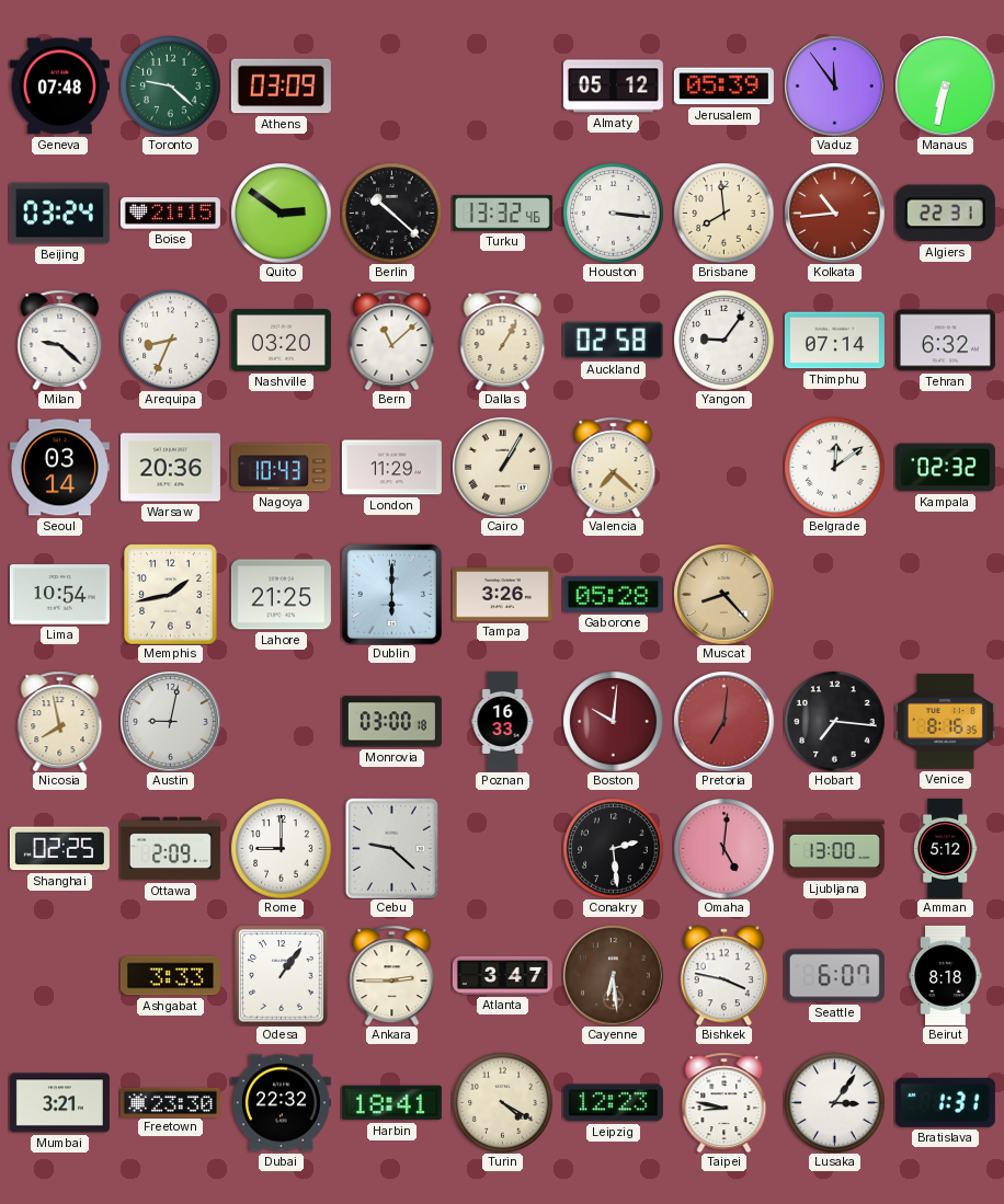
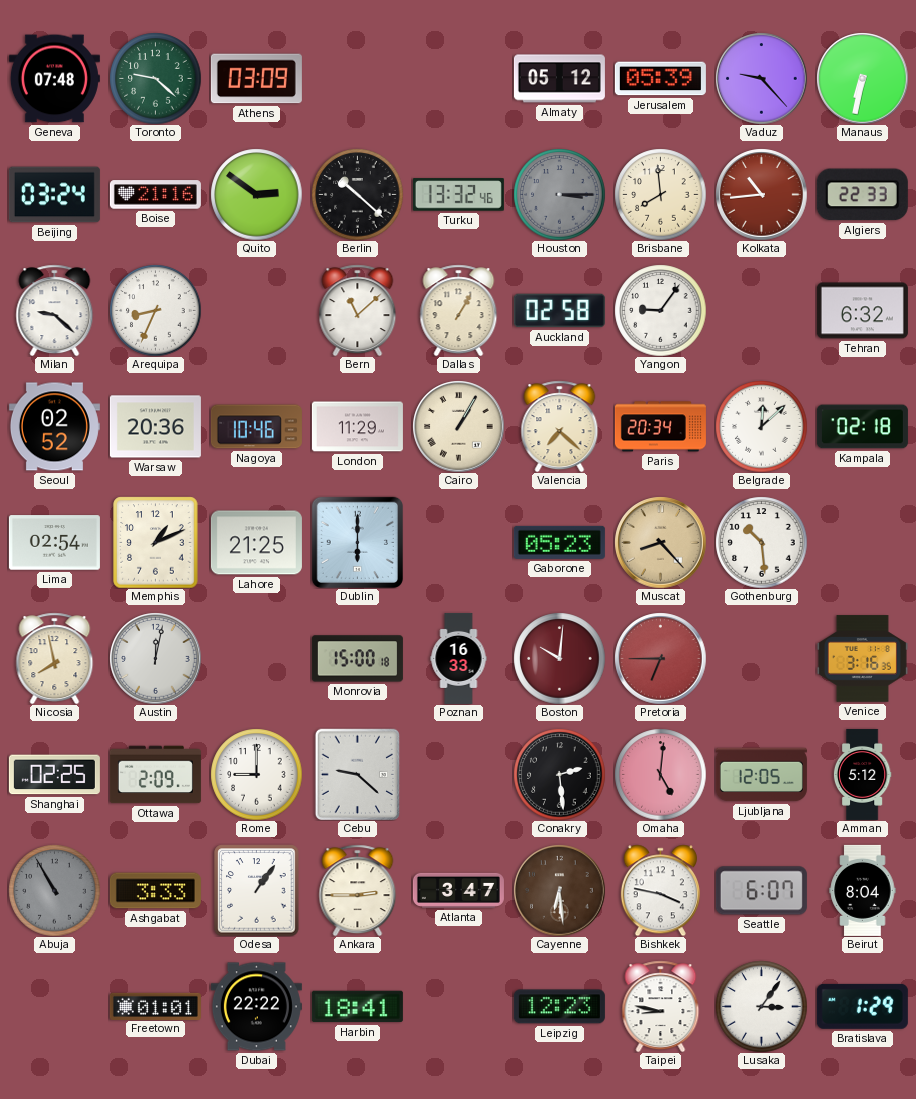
Vaduz: 11:54 -> 9:23 (761, 78)
Boise: 21:15 -> 21:16 (155, 195)
Houston: 3:16 -> 3:15 (559, 194)
Houston dial: white -> grey (559, 194)
Algiers: 22:31 -> 22:33 (862, 195)
Nashville: 03:20 -> none (281, 341)
Thimphu: 07:14 -> none (834, 341)
Seoul: 03:14 -> 02:52 (54, 427)
Nagoya: 10:43 -> 10:46 (256, 427)
Paris: none -> 20:34 (660, 427)
Belgrade: 12:09 -> 12:08 (761, 426)
Kampala: 02:32 -> 02:18 (862, 427)
Lima: 10:54 -> 02:54 (54, 543)
Memphis: 1:43 -> 1:11 (156, 542)
Tampa: 3:26 -> none (502, 595)
Gaborone: 05:28 -> 05:23 (559, 542)
Gothenburg: none -> 10:29 (761, 542)
Austin: 9:02 -> 12:02 (155, 658)
Monrovia: 03:00 -> 15:00 (357, 659)
Pretoria: 7:01 -> 6:45 (660, 658)
Hobart: 7:16 -> none (834, 721)
Venice: 8:16 -> 3:16 (862, 659)
Ljubljana: 13:00 -> 12:05 (761, 775)
Abuja: none -> 10:55 (54, 890)
Beirut: 8:18 -> 8:04 (863, 890)
Mumbai: 3:21 -> none (59, 1103)
Freetown: 23:30 -> 01:01 (155, 1006)
Dubai: 22:32 -> 22:22 (256, 1007)
Turin: 4:20 -> none (502, 1102)
Bratislava: 1:31 -> 1:29 (862, 1006)
